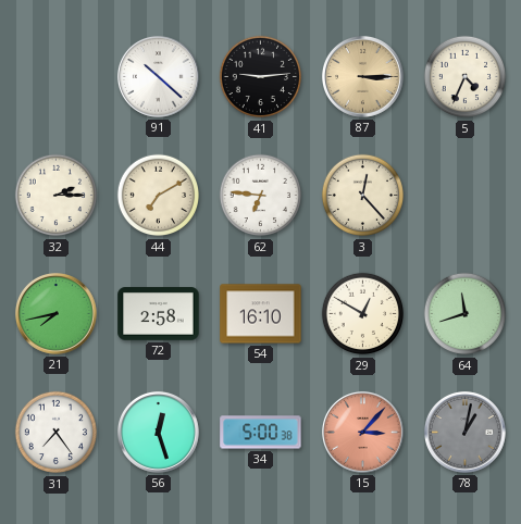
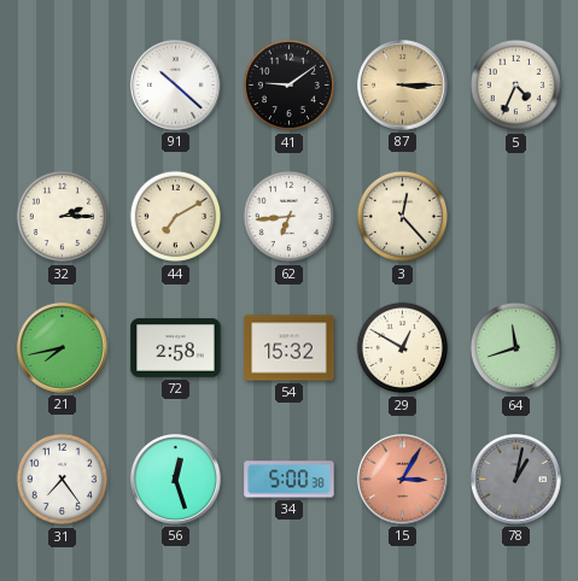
41: 9:14 -> 9:09 (290, 86)
62: 6:46 -> 6:44 (290, 217)
54: 16:10 -> 15:32 (290, 348)
15: 3:07 -> 3:05 (402, 479)
